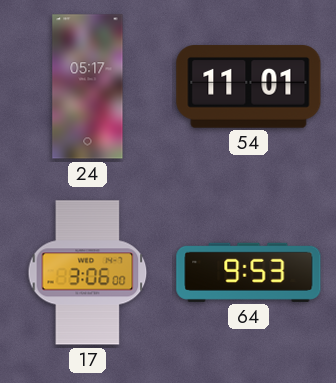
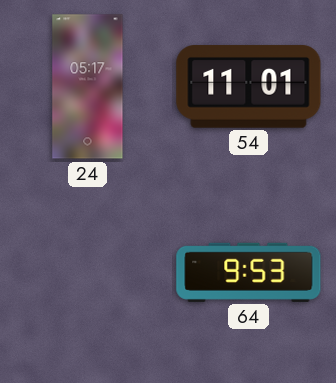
17: 3:06 -> none (88, 273)
